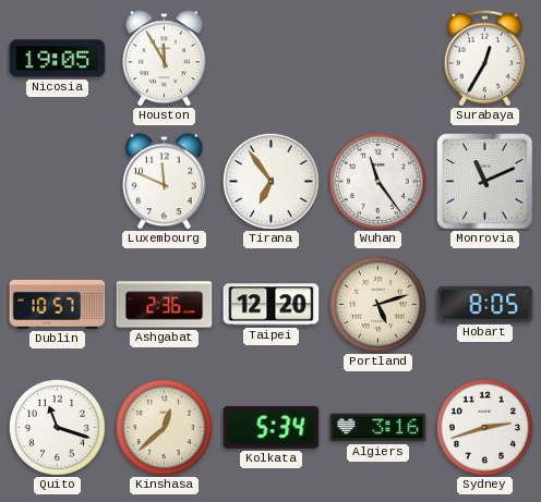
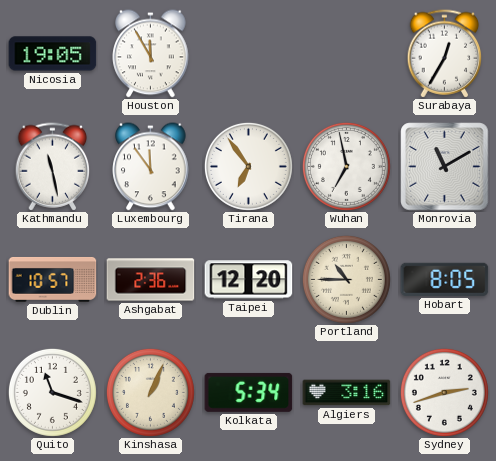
Kathmandu: none -> 11:28 (53, 167)
Luxembourg: 11:49 -> 11:54 (151, 167)
Wuhan: 11:24 -> 6:58 (346, 166)
Monrovia: 11:11 -> 11:10 (445, 167)
Portland: 5:12 -> 10:45 (346, 279)
Kinshasa: 12:38 -> 1:04 (150, 392)
